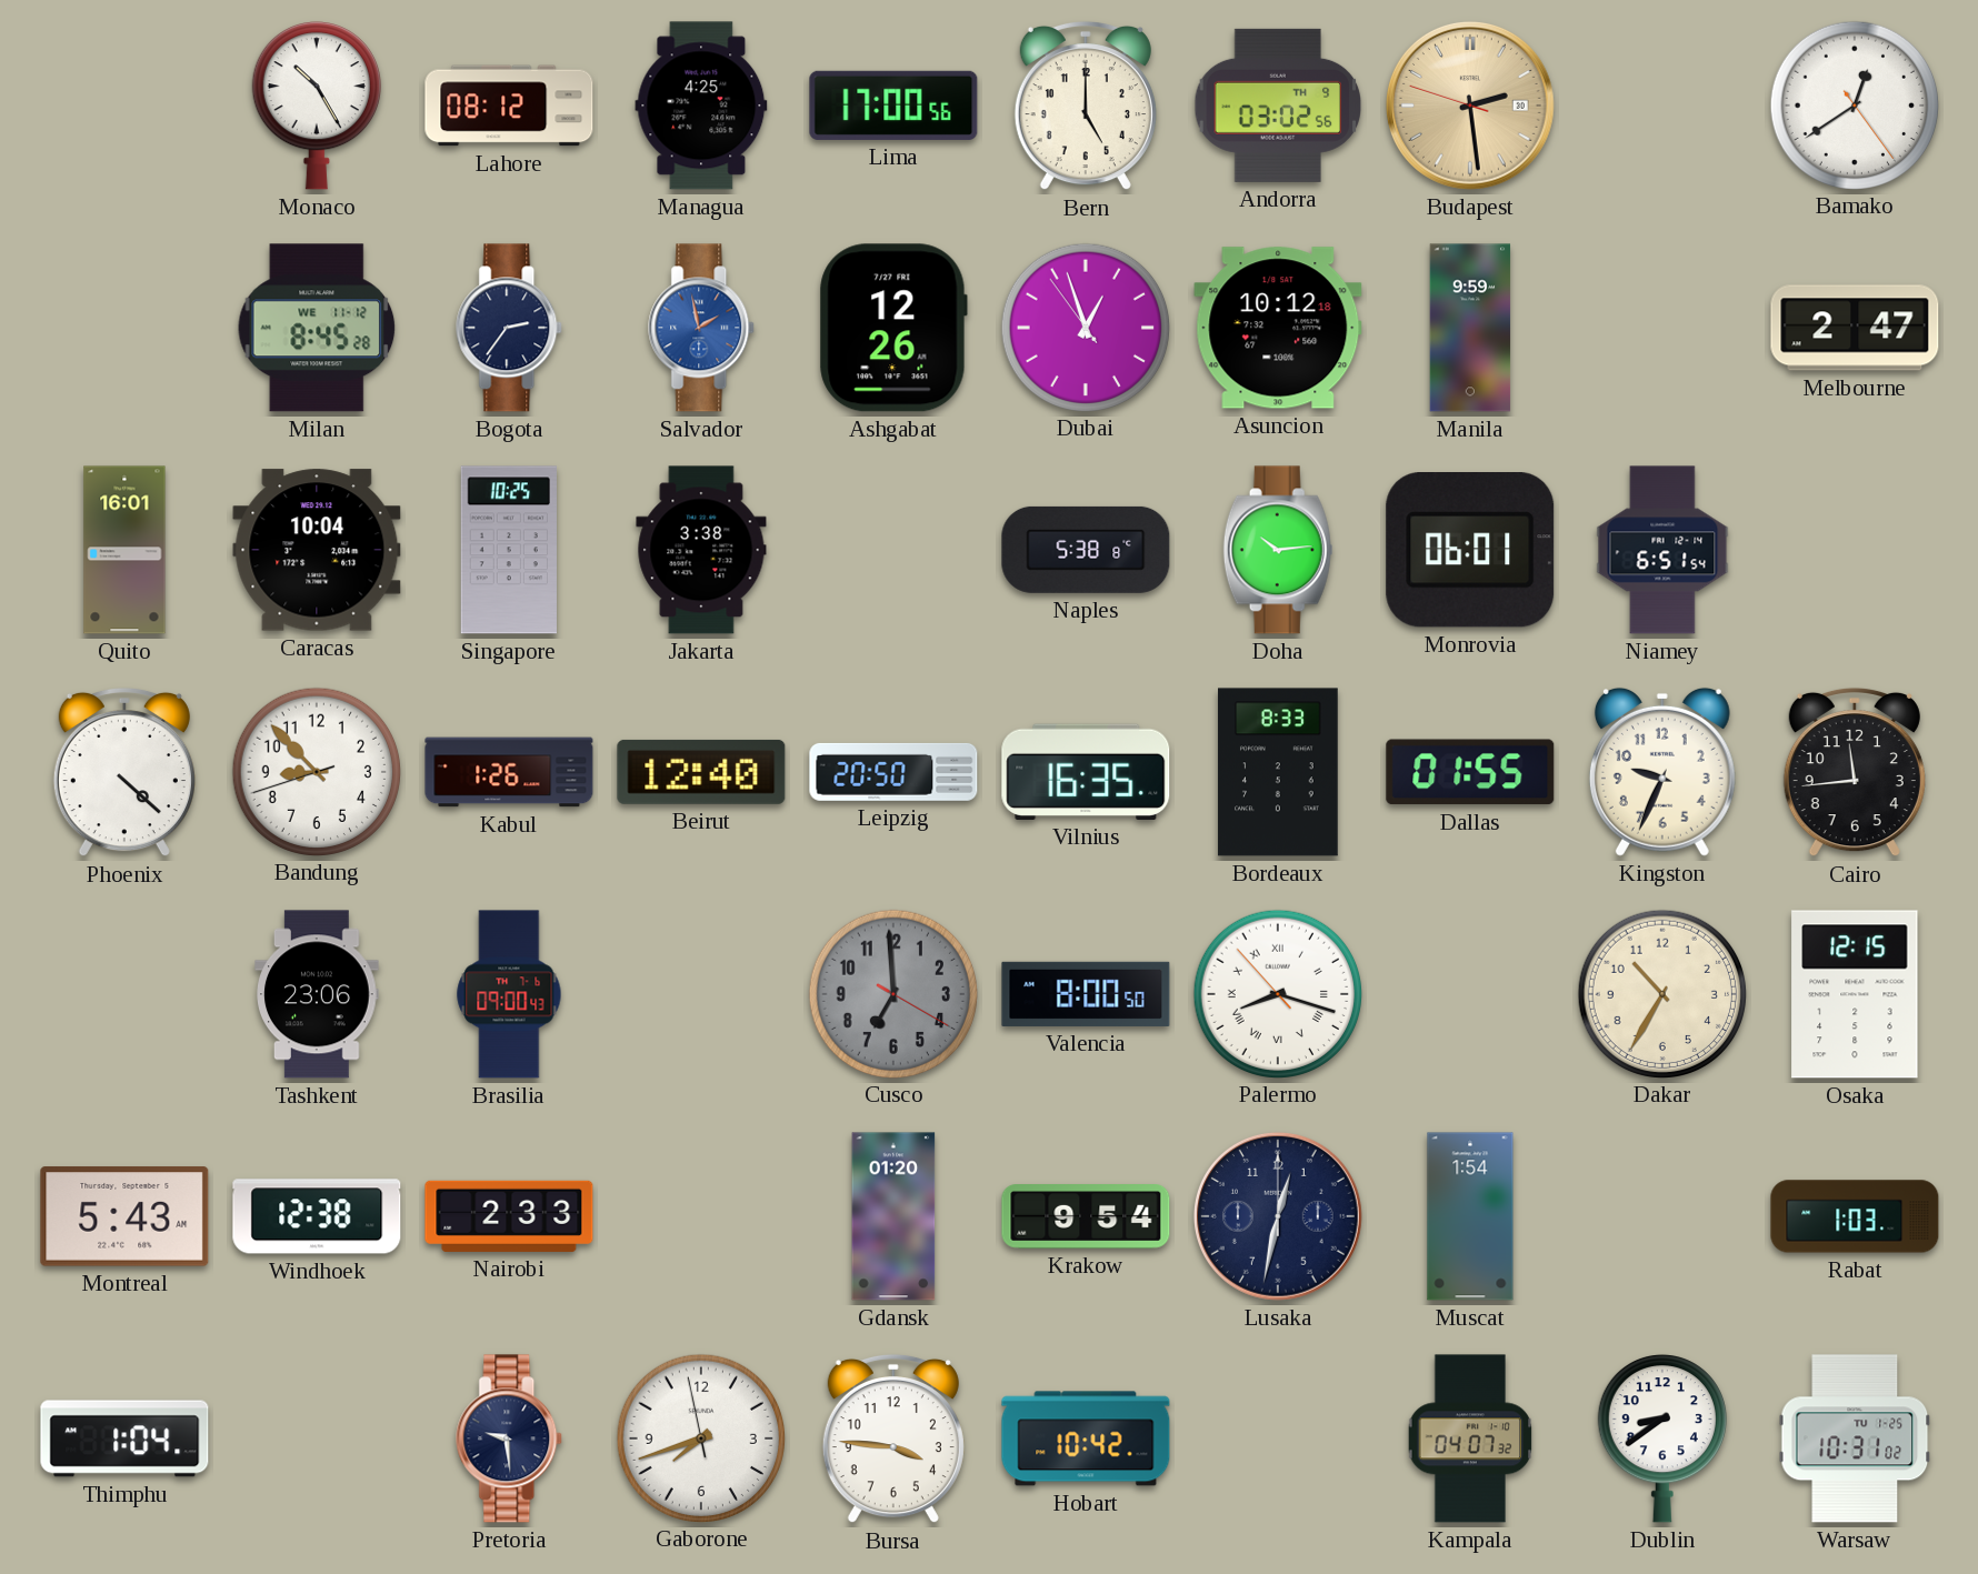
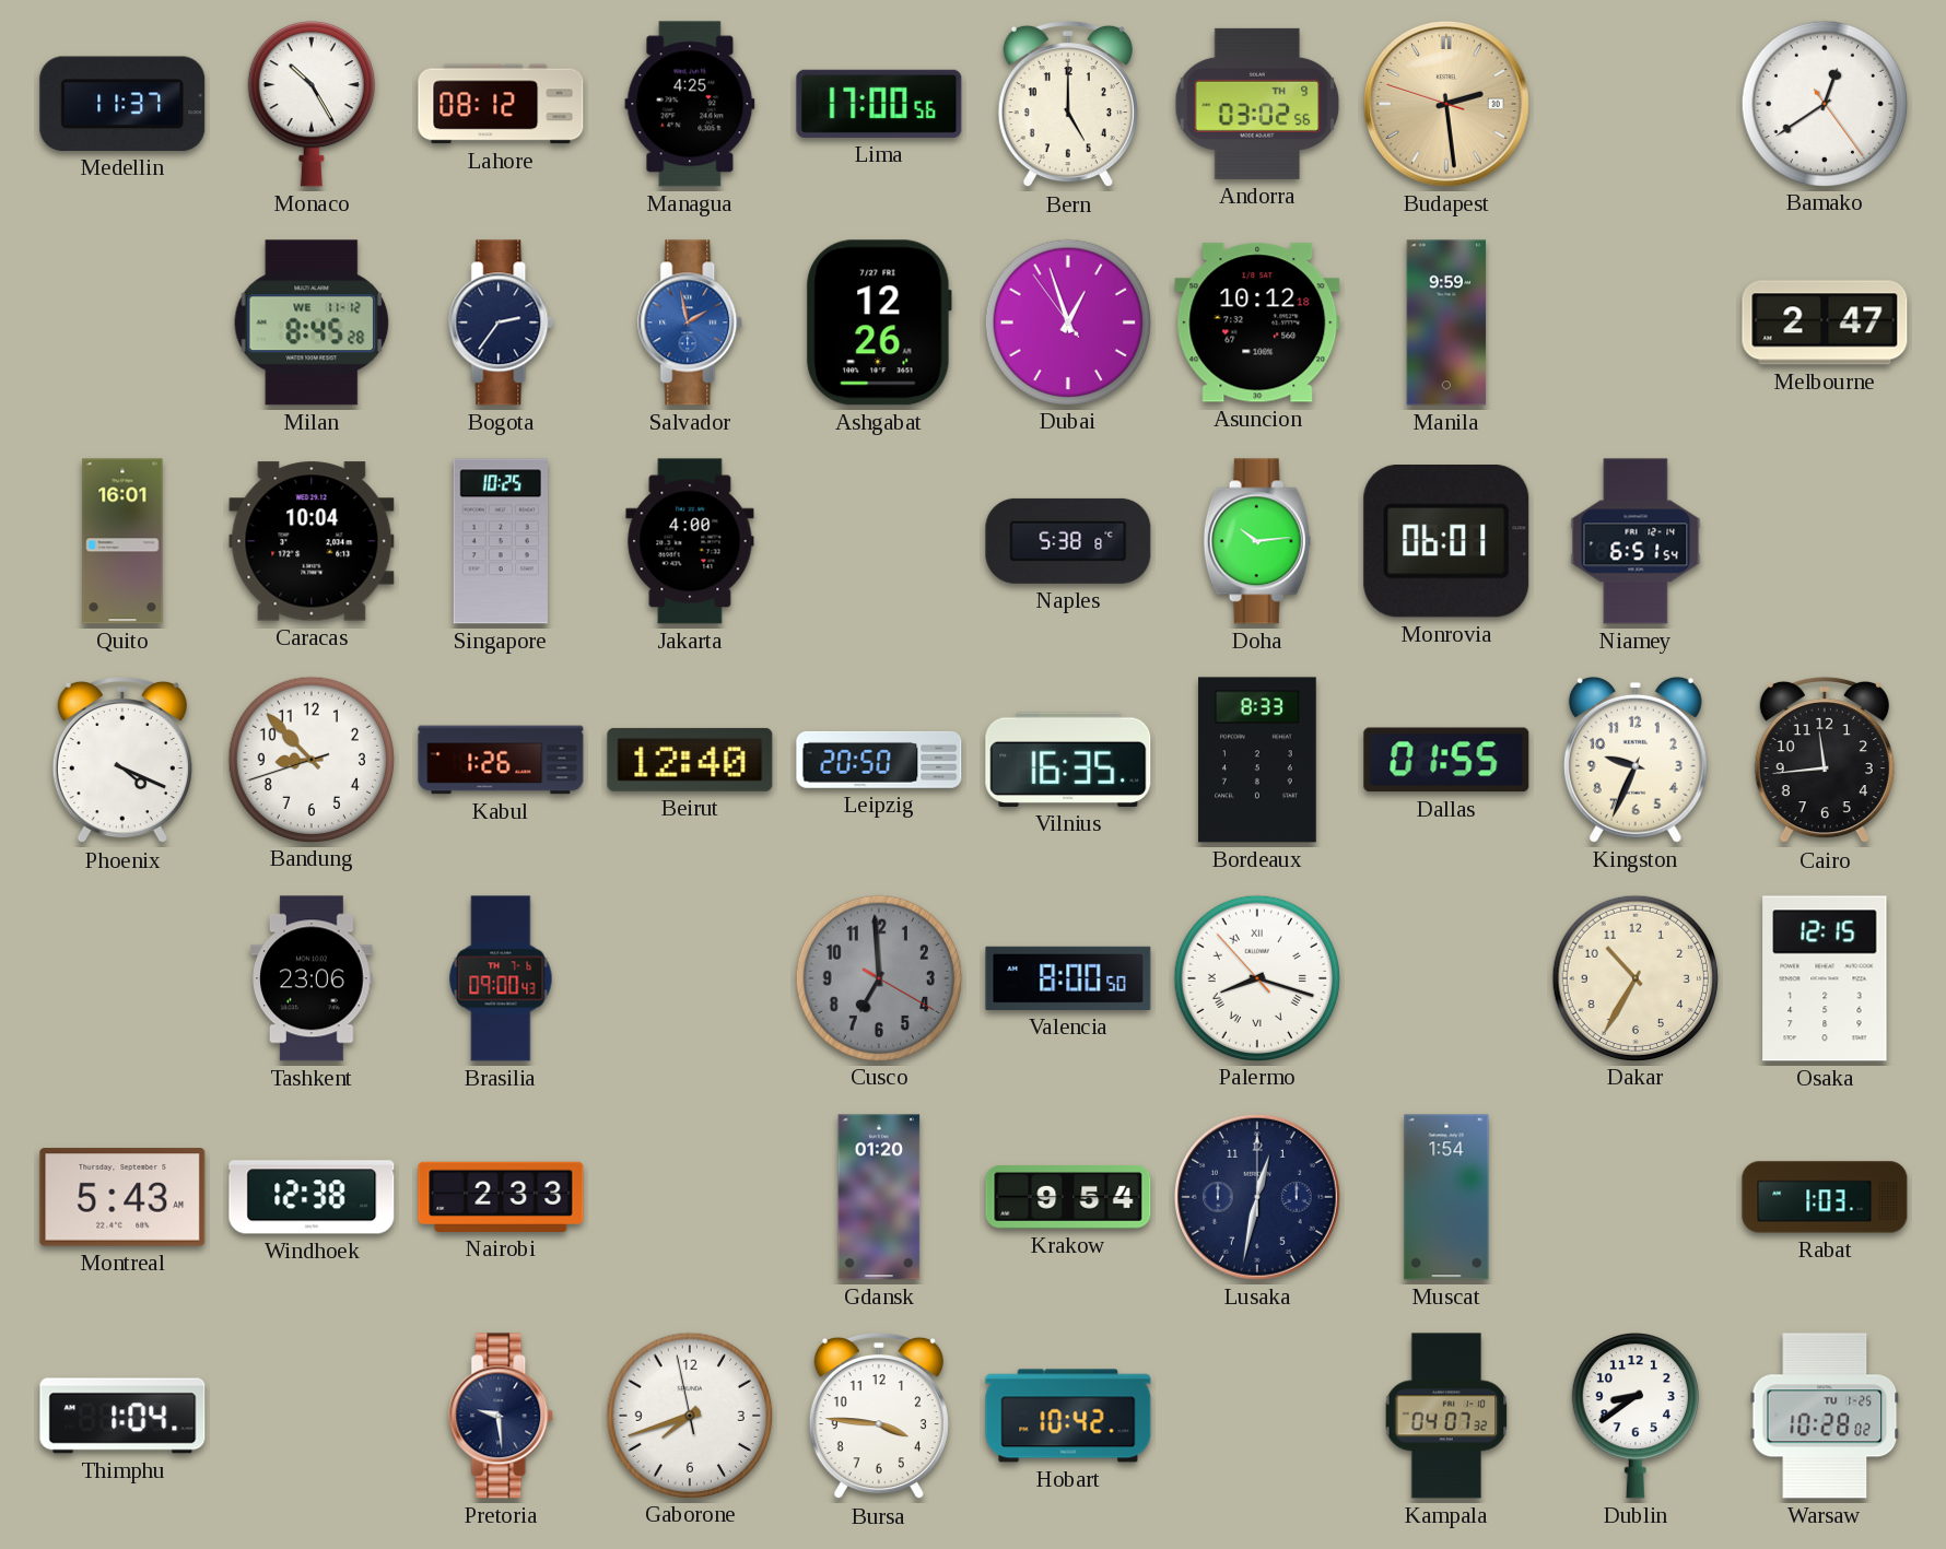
Medellin: none -> 11:37 (122, 104)
Jakarta: 3:38 -> 4:00 (690, 541)
Phoenix: 4:22 -> 4:19 (122, 760)
Warsaw: 10:31 -> 10:28 (1825, 1416)
